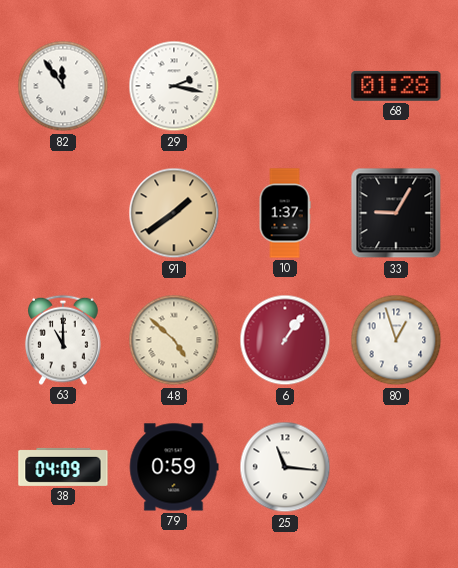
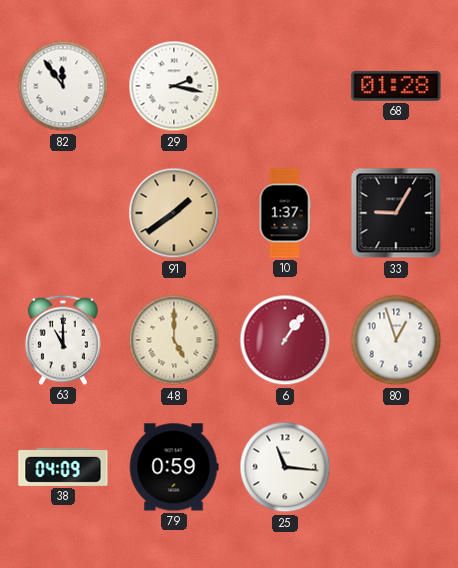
48: 4:52 -> 5:00 (174, 340)
